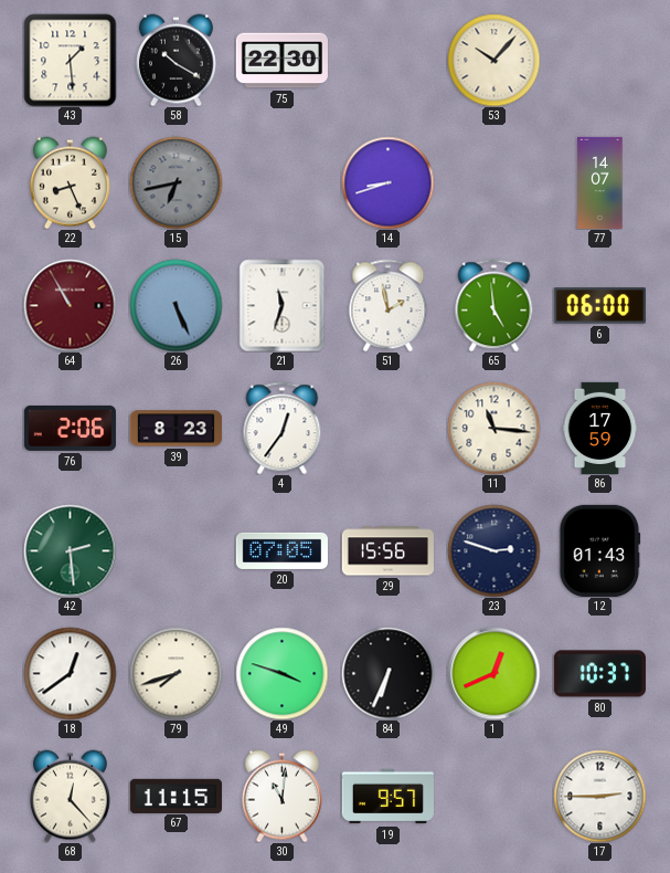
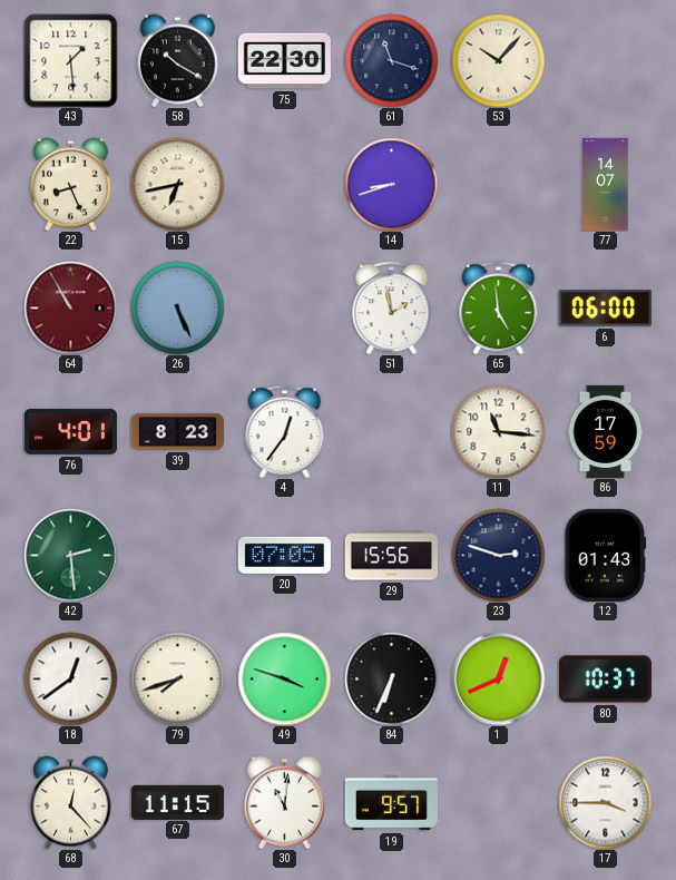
61: none -> 11:18 (391, 60)
15 dial: grey -> cream (177, 184)
21: 11:33 -> none (283, 305)
76: 2:06 -> 4:01 (70, 431)
17: 2:45 -> 3:45 (605, 802)
